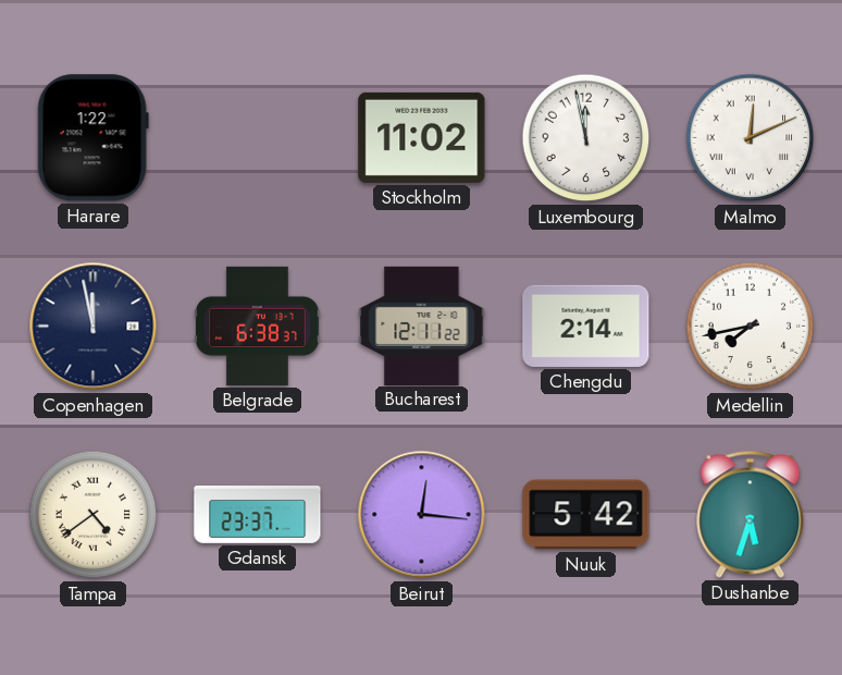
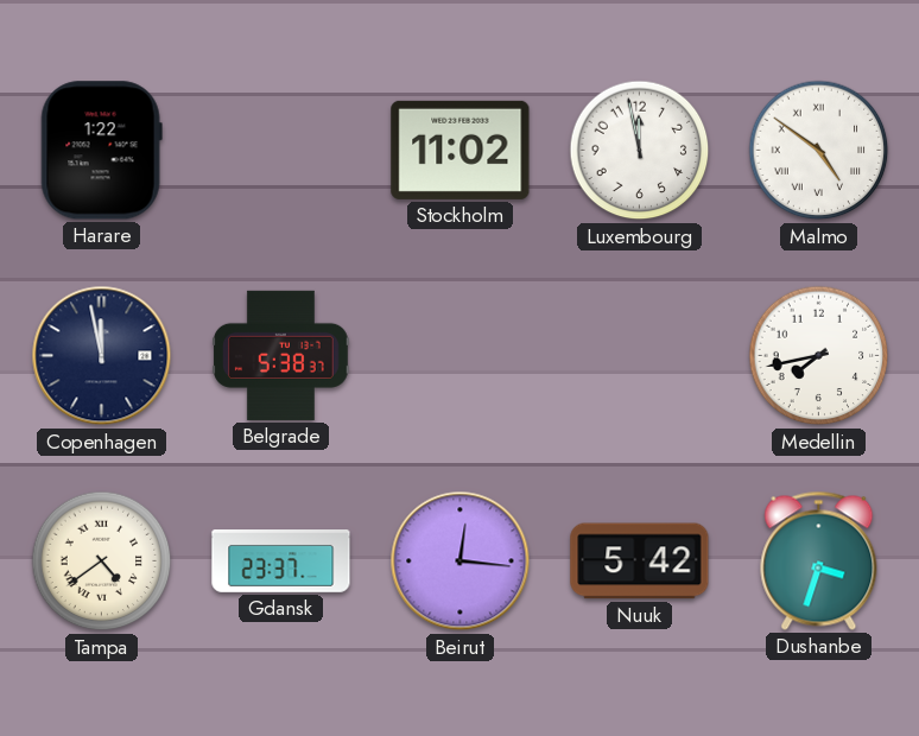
Malmo: 12:11 -> 4:51 (819, 151)
Belgrade: 6:38 -> 5:38 (281, 355)
Bucharest: 12:11 -> none (422, 326)
Chengdu: 2:14 -> none (586, 326)
Dushanbe: 5:33 -> 3:33 (819, 560)
